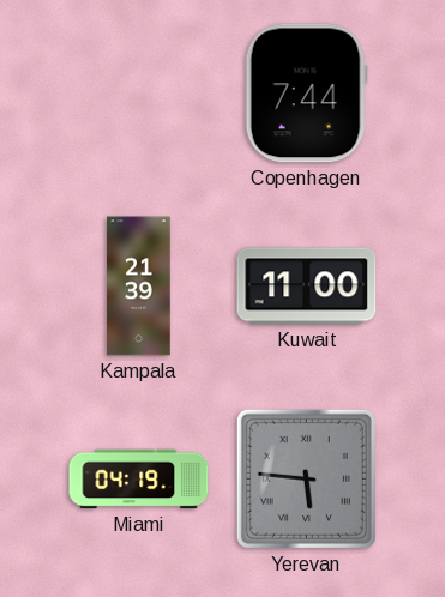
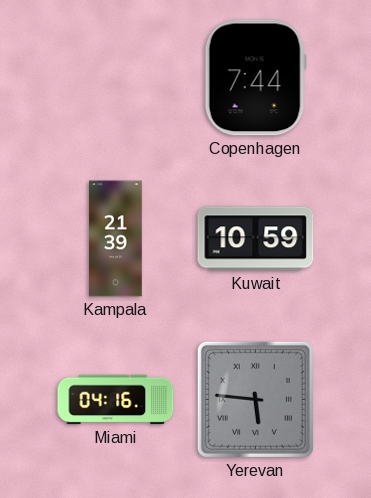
Kuwait: 11:00 -> 10:59 (256, 239)
Miami: 04:19 -> 04:16 (116, 400)
